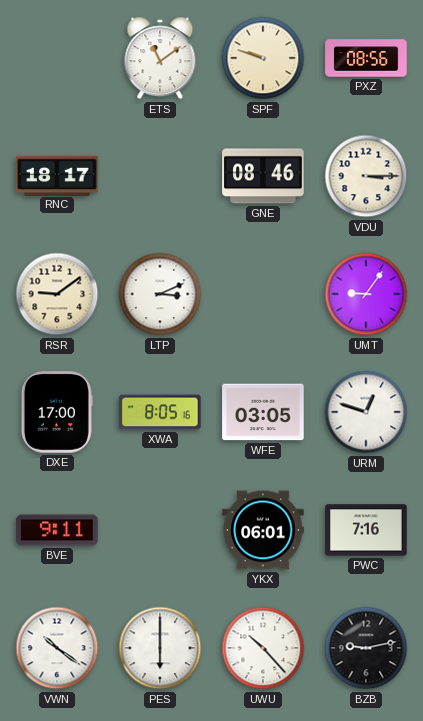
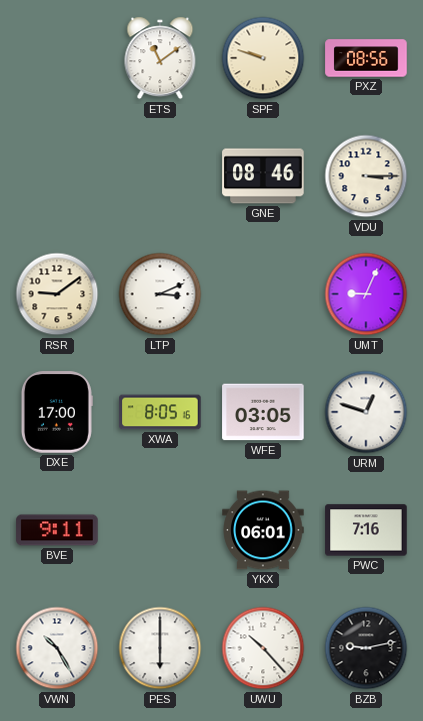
RNC: 18:17 -> none (57, 175)
UMT: 9:06 -> 9:04 (366, 294)
VWN: 10:21 -> 10:25 (57, 648)
